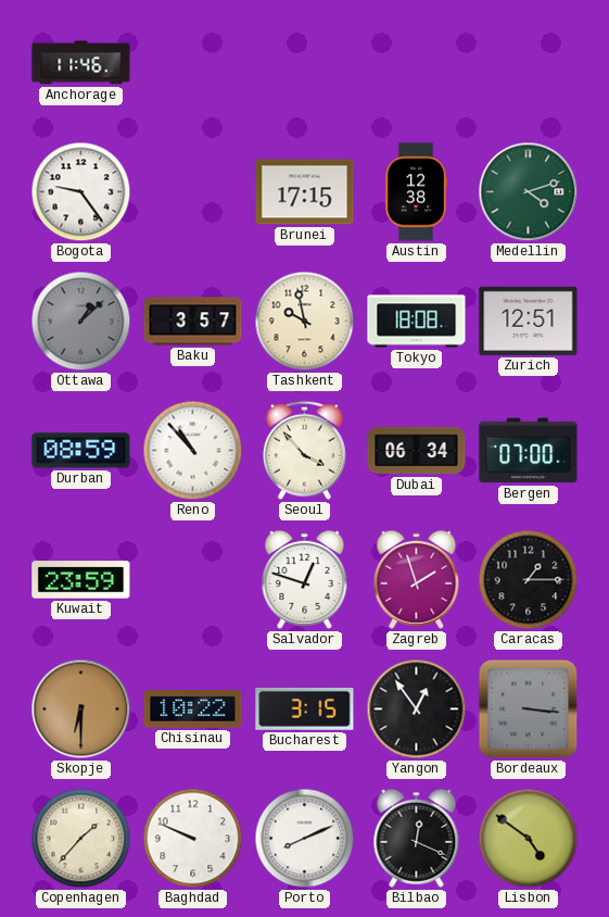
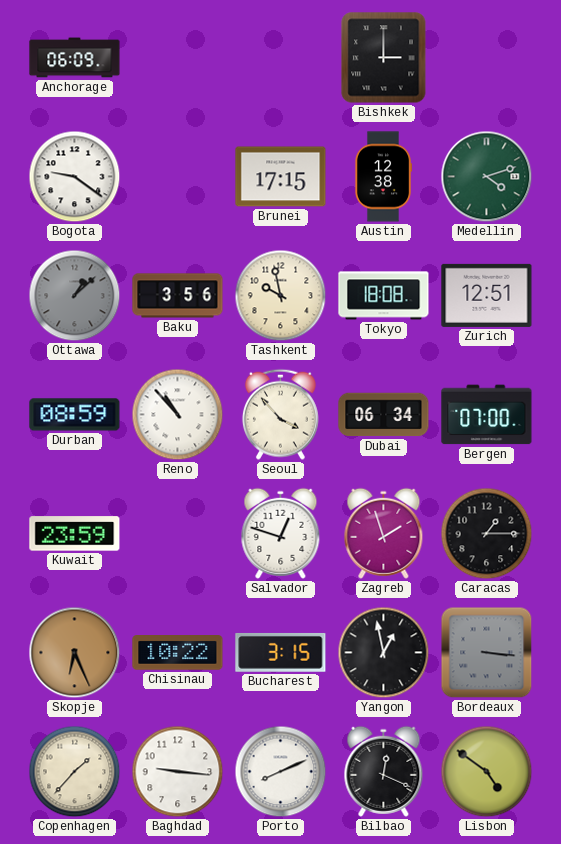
Anchorage: 11:46 -> 06:09 (75, 58)
Bishkek: none -> 3:00 (384, 58)
Bogota: 9:24 -> 9:21 (75, 177)
Baku: 3:57 -> 3:56 (178, 296)
Skopje: 6:30 -> 6:26 (75, 653)
Yangon: 12:54 -> 12:58 (384, 653)
Baghdad: 9:49 -> 9:16 (178, 772)
